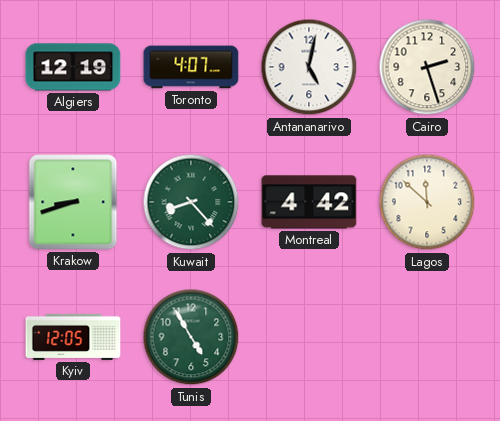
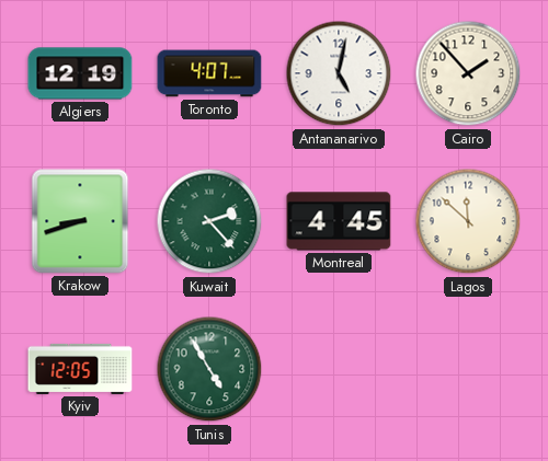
Cairo: 2:27 -> 1:53 (468, 73)
Kuwait: 8:23 -> 2:23 (209, 221)
Montreal: 4:42 -> 4:45 (339, 221)
